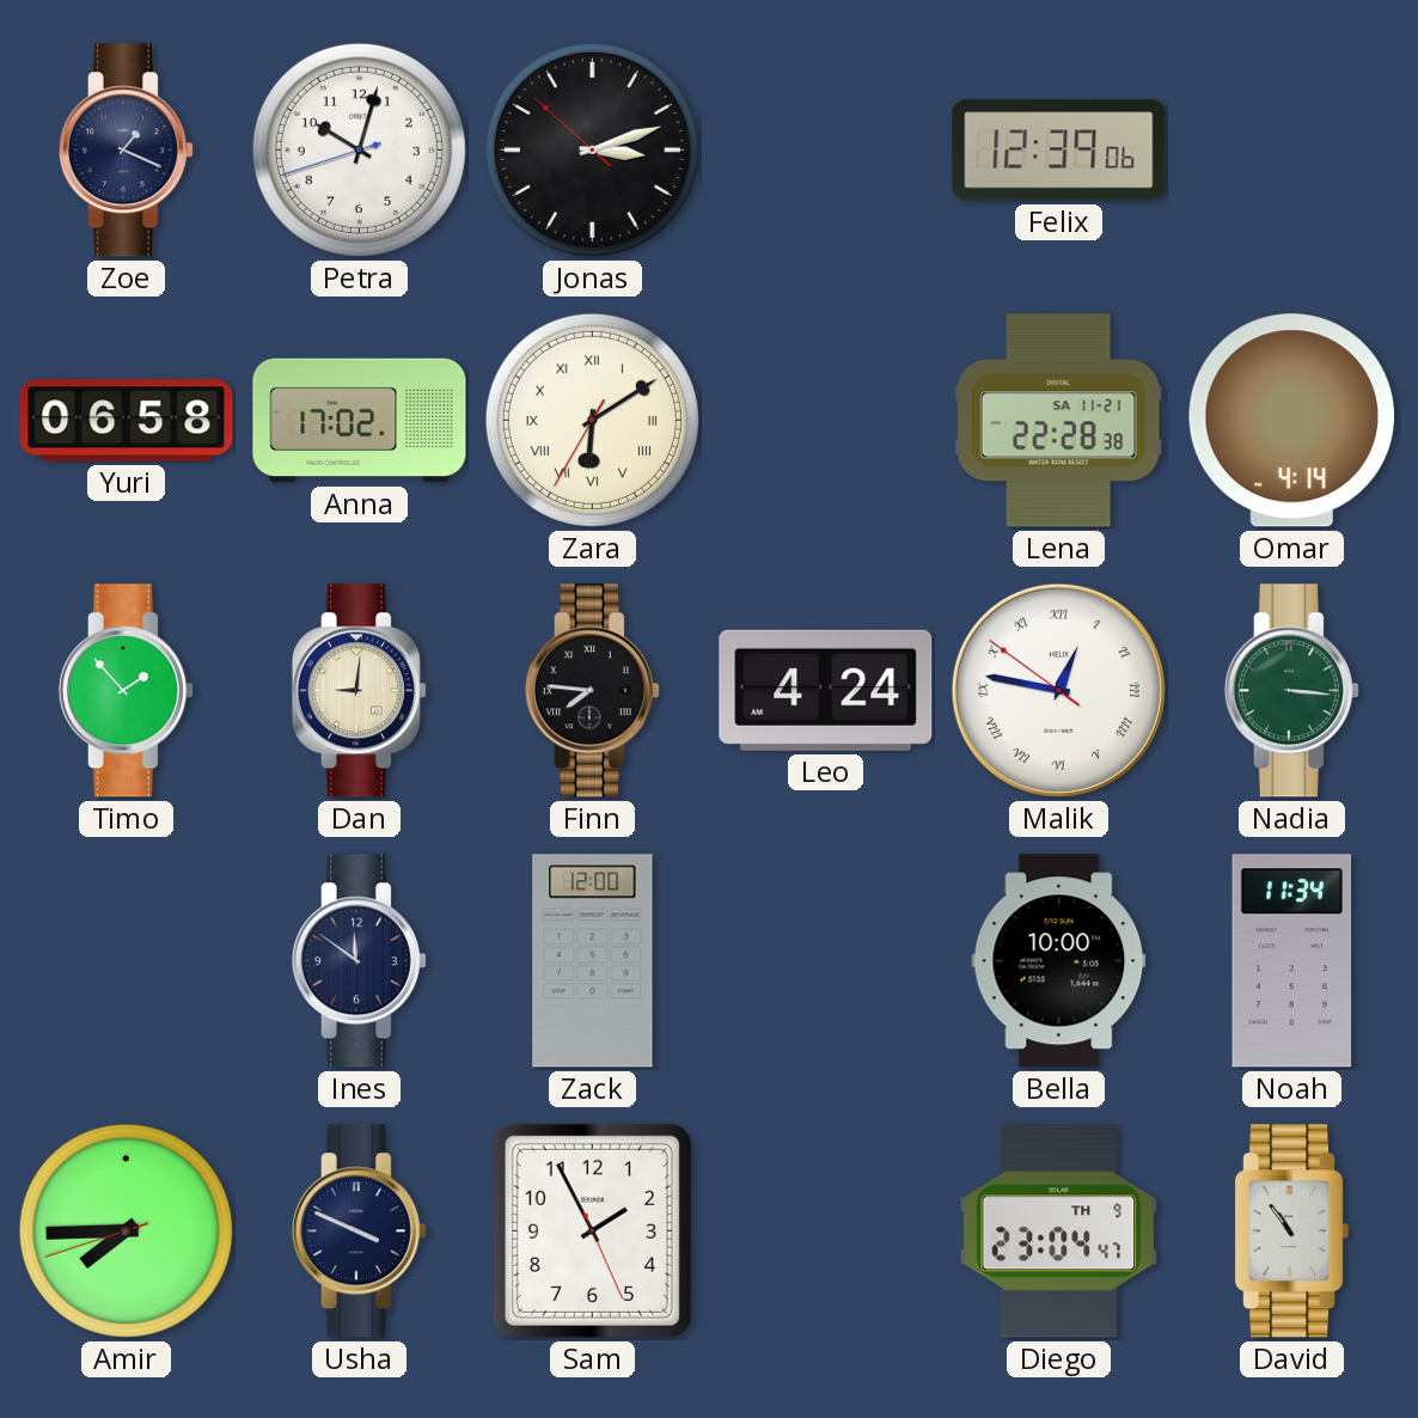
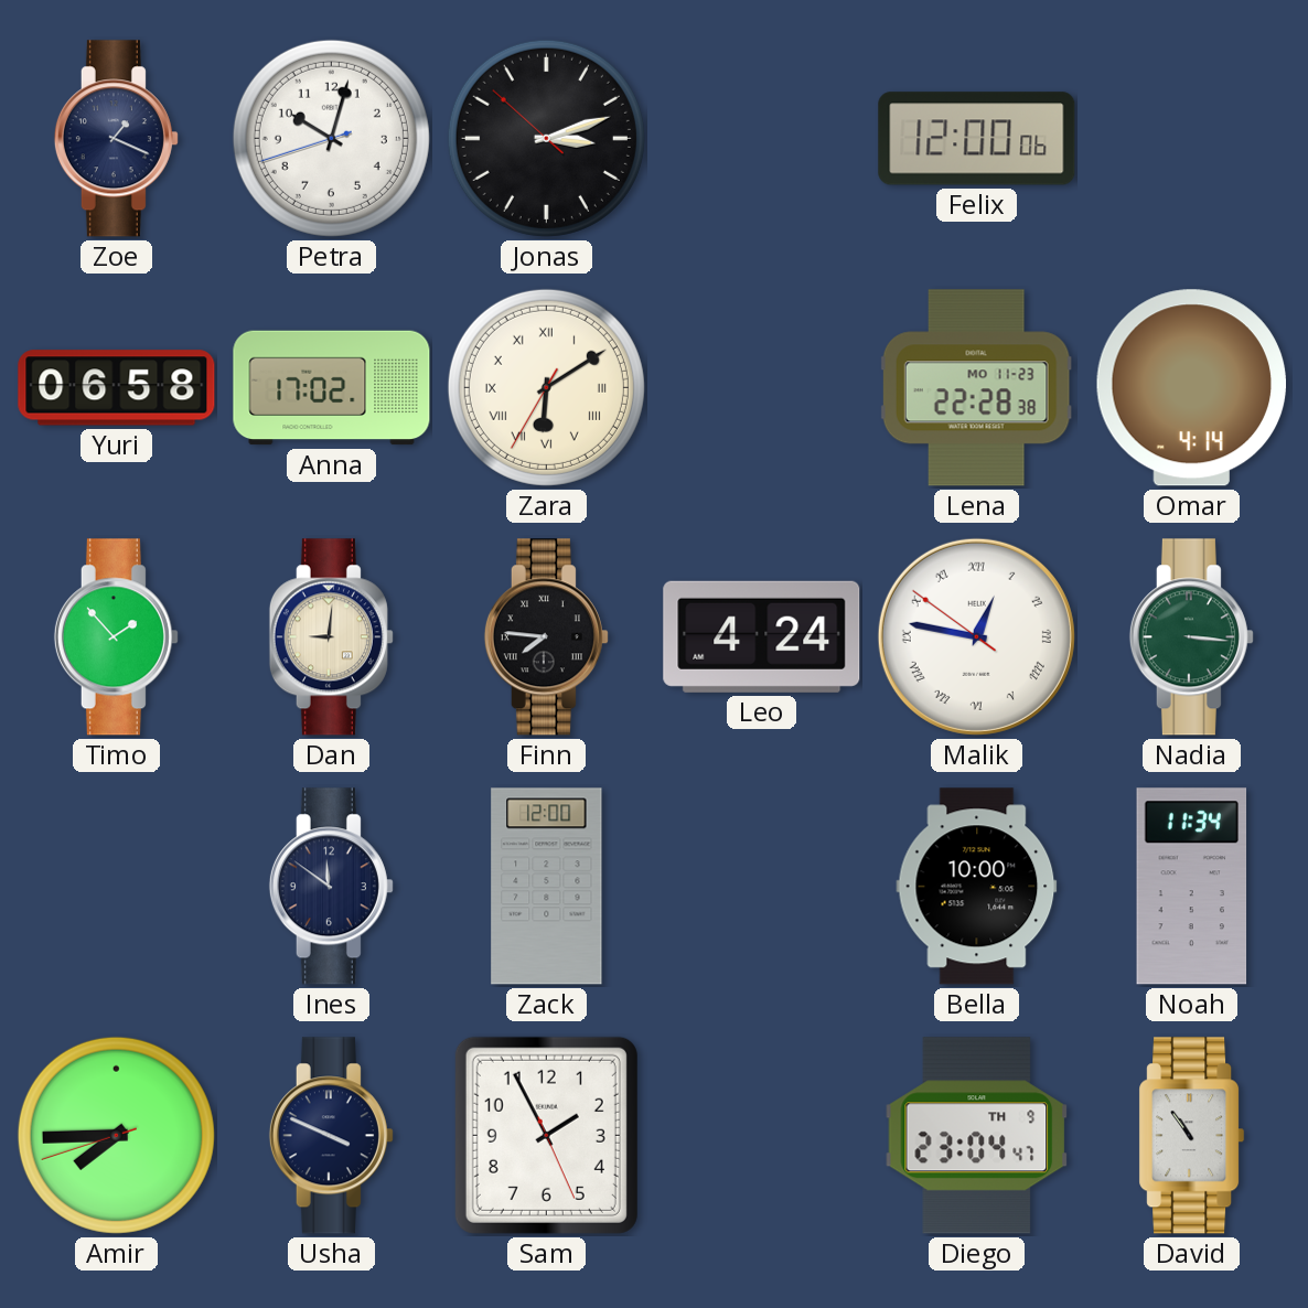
Felix: 12:39 -> 12:00 (977, 139)
Lena date: SA 11-21 -> MO 11-23 (976, 388)
